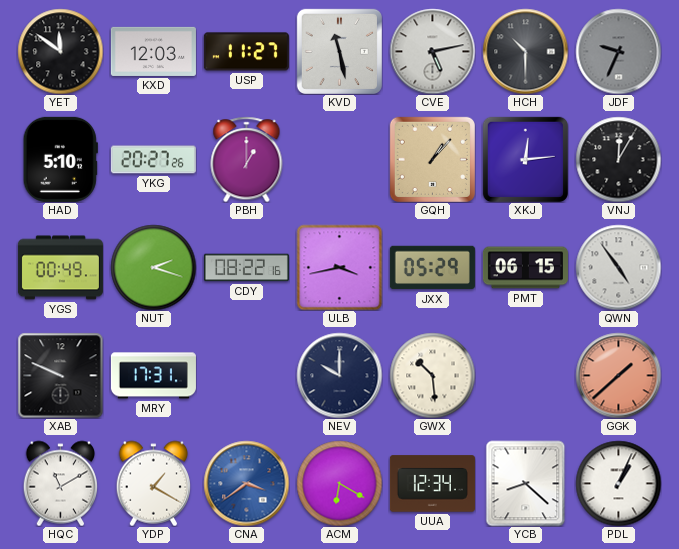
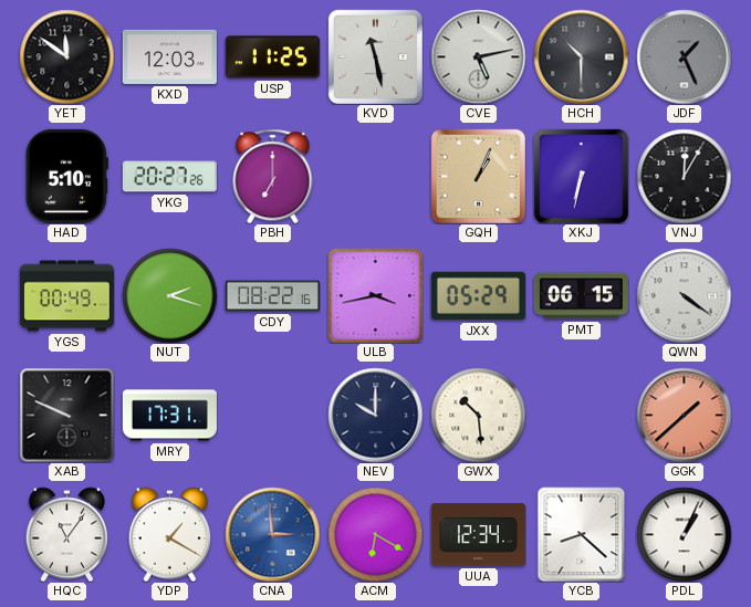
USP: 11:27 -> 11:25 (272, 57)
JDF: 9:34 -> 1:26 (684, 56)
PBH: 1:00 -> 7:00 (273, 176)
GQH: 1:07 -> 1:04 (478, 176)
XKJ: 12:14 -> 6:32 (581, 176)
QWN: 4:54 -> 4:21 (684, 295)
HQC: 11:10 -> 11:06 (67, 534)
CNA: 3:39 -> 2:59 (272, 534)
